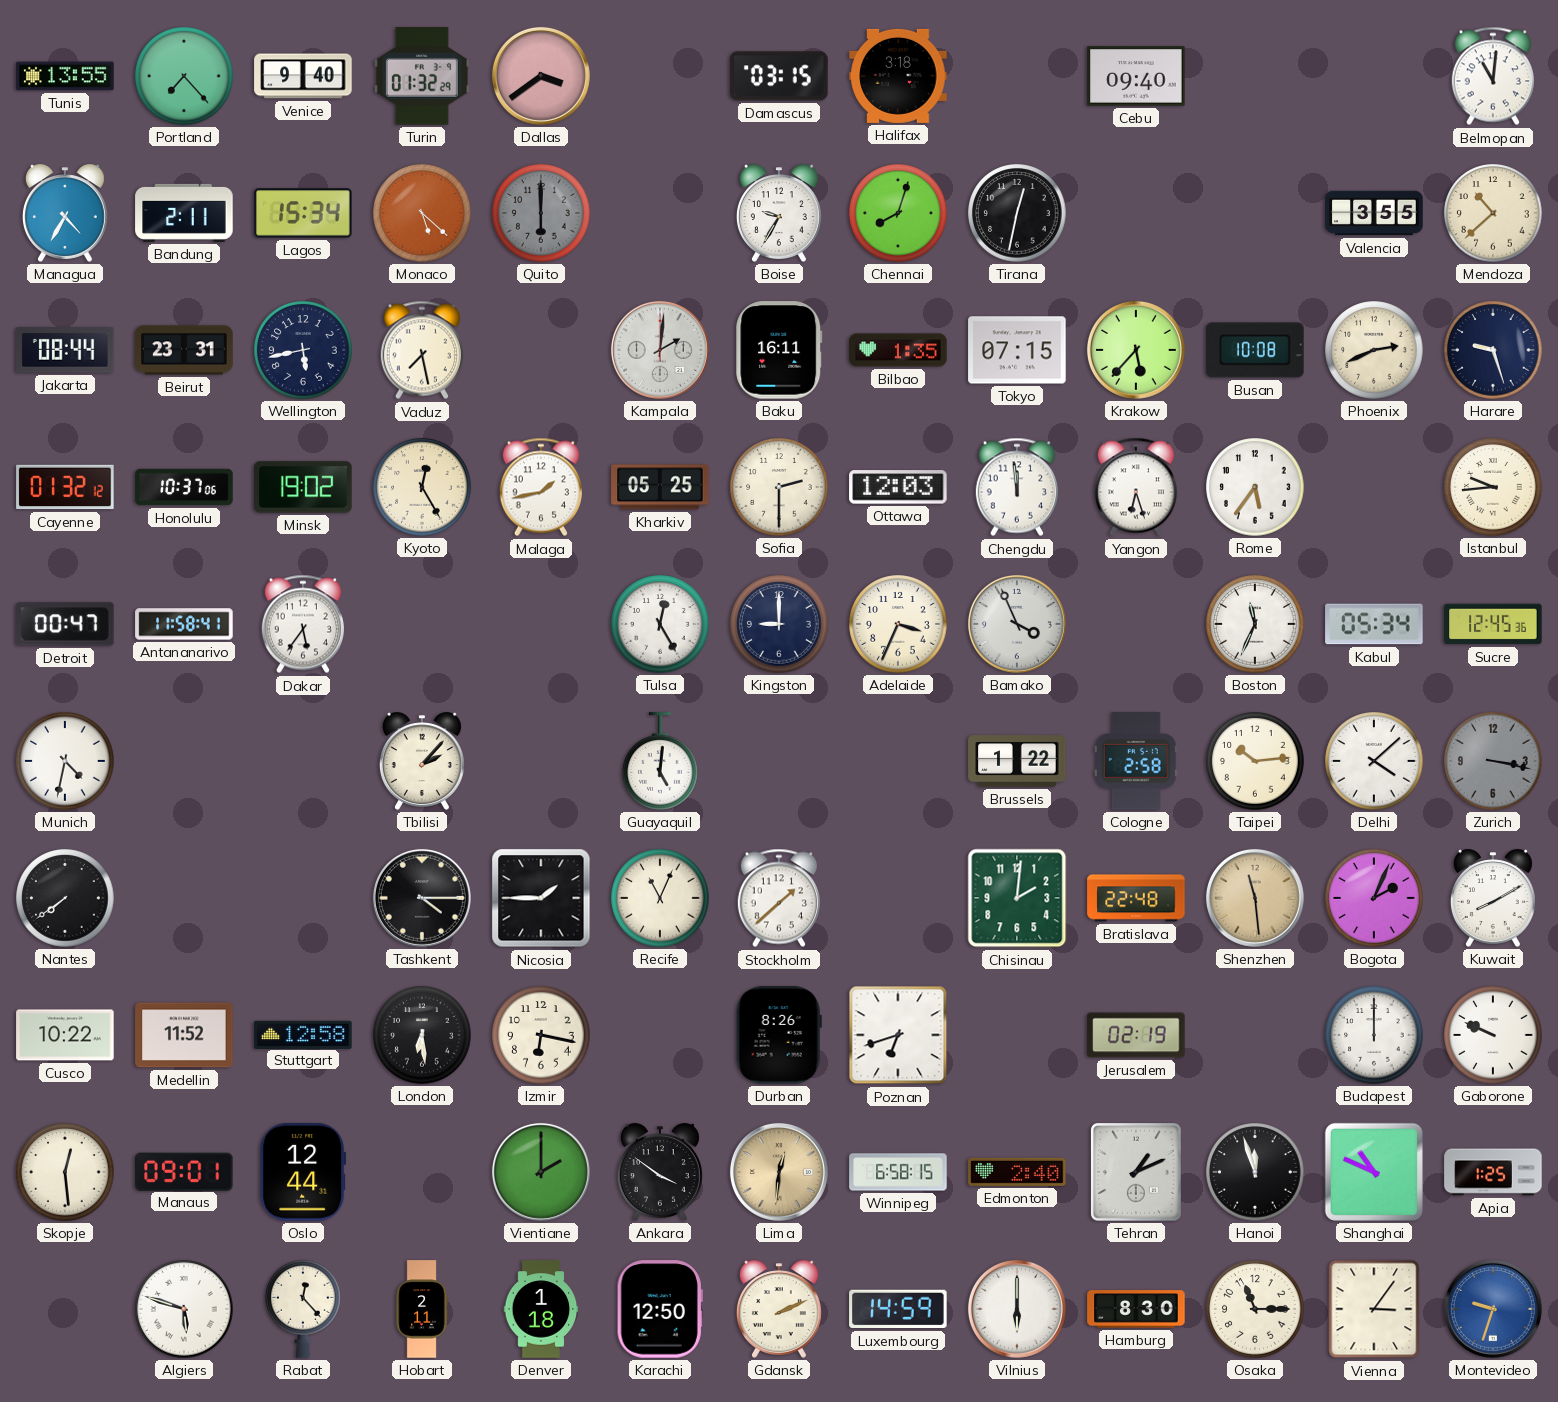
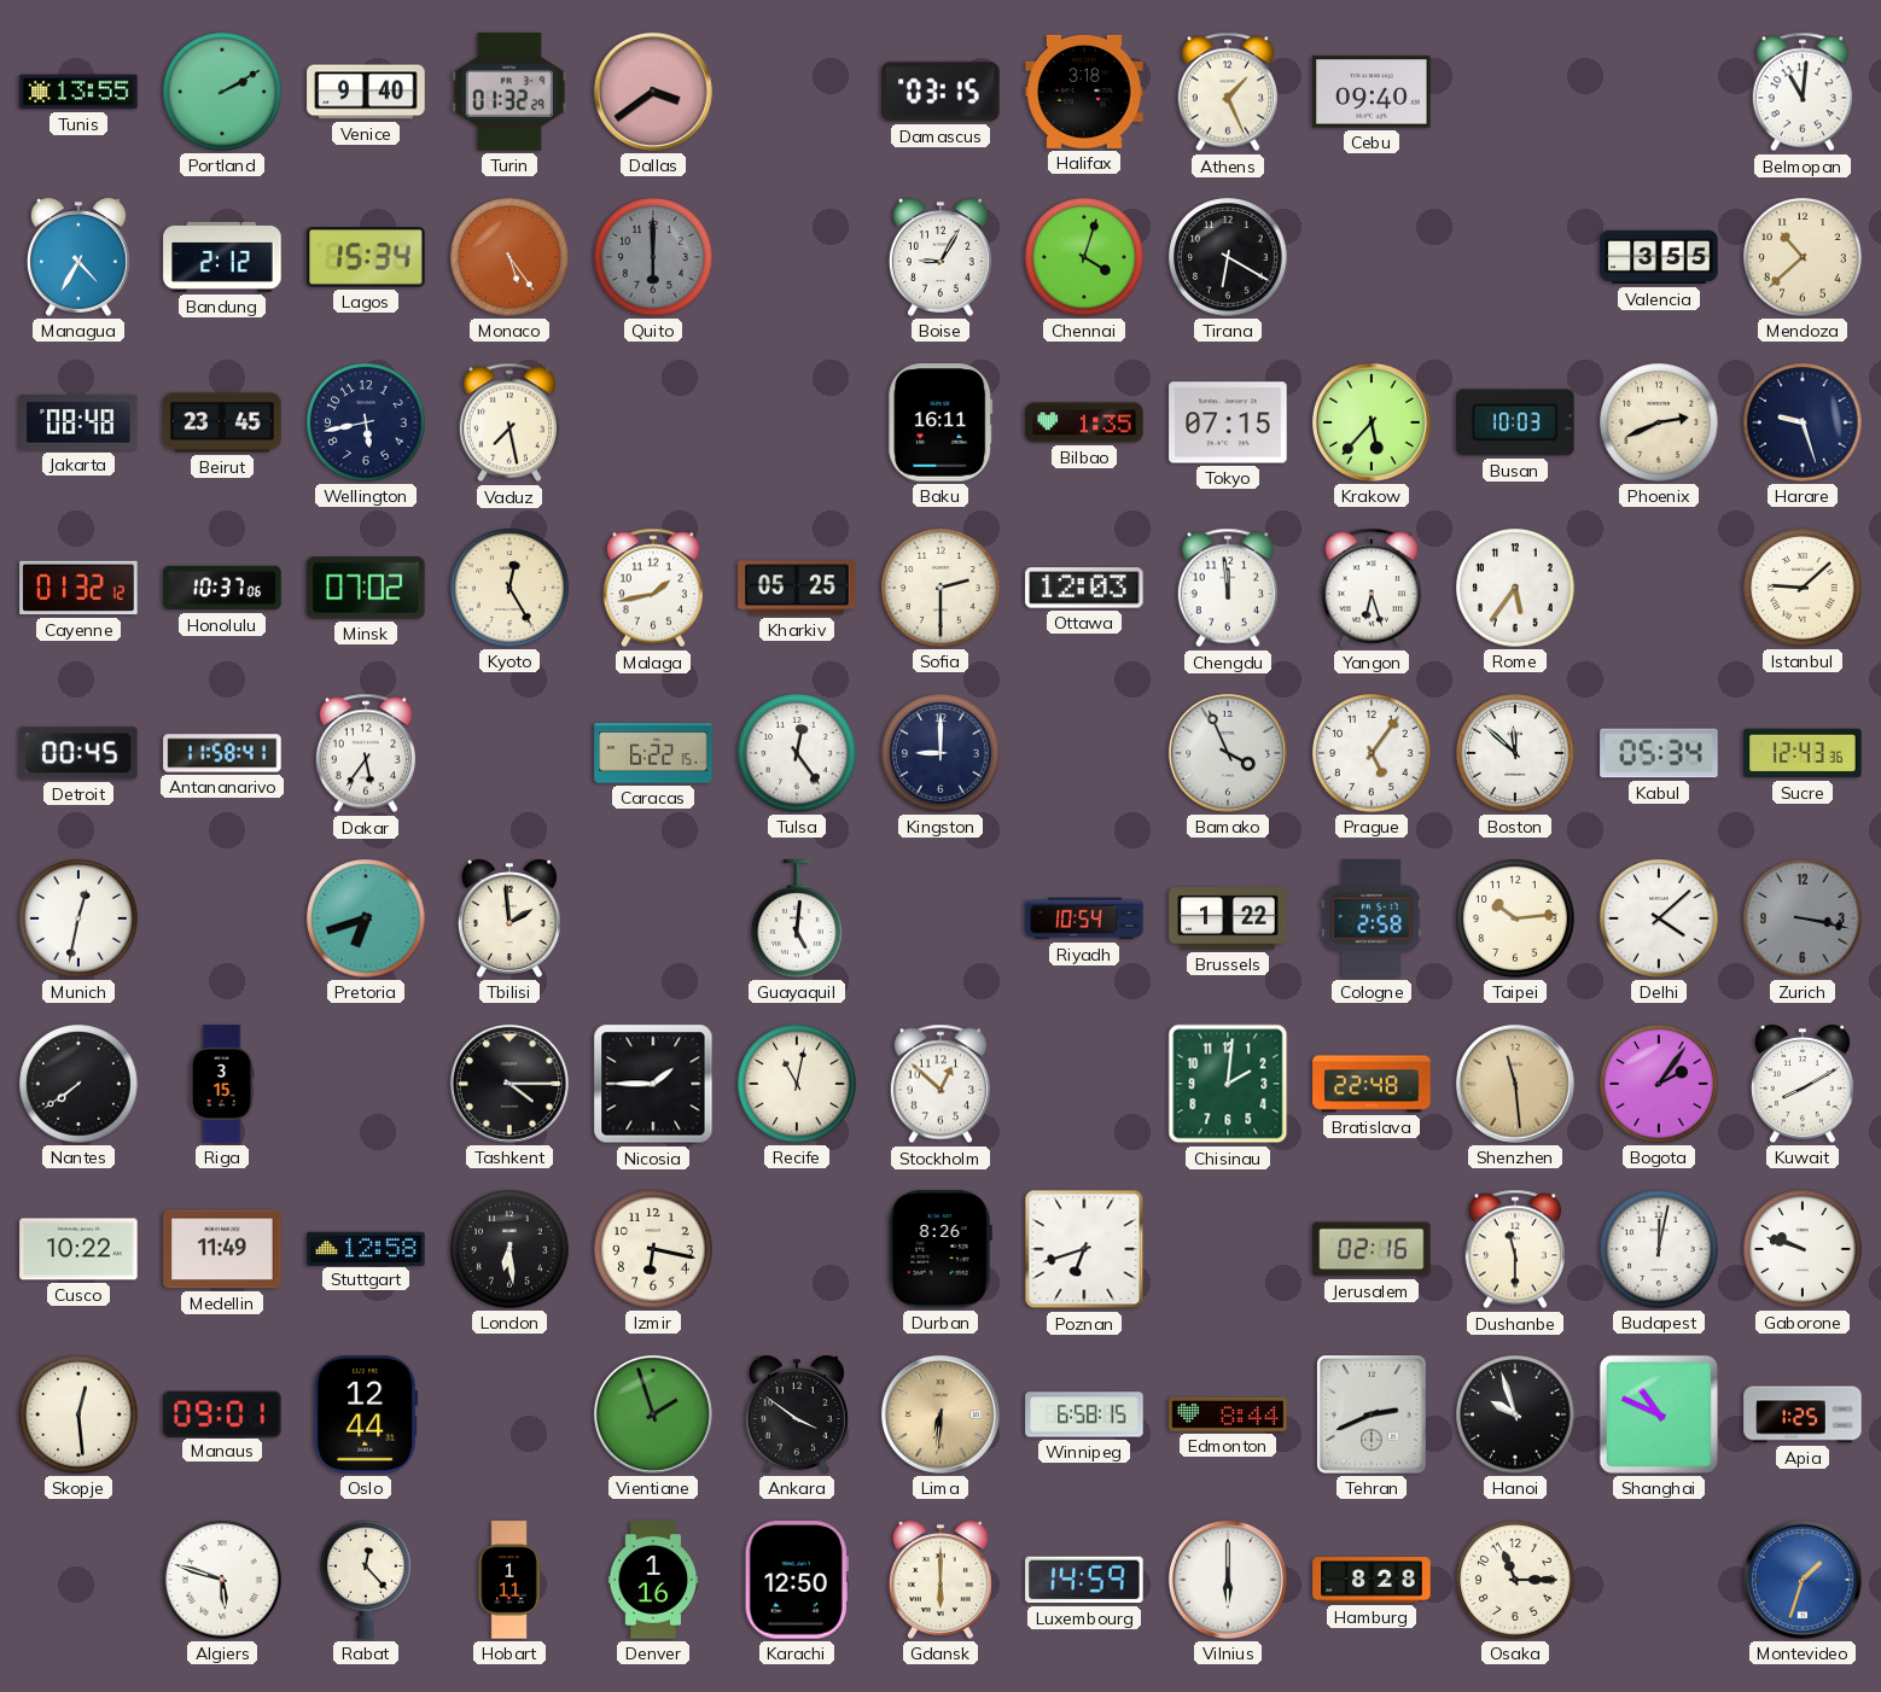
Portland: 7:23 -> 2:10 (222, 92)
Athens: none -> 1:26 (1228, 92)
Bandung: 2:11 -> 2:12 (222, 257)
Monaco: 5:22 -> 5:24 (509, 257)
Boise: 9:35 -> 9:05 (940, 257)
Chennai: 8:03 -> 4:03 (1084, 257)
Tirana: 12:32 -> 6:20 (1228, 257)
Jakarta: 08:44 -> 08:48 (78, 424)
Beirut: 23:31 -> 23:45 (222, 422)
Kampala: 2:01 -> none (660, 350)
Busan: 10:08 -> 10:03 (1515, 422)
Minsk: 19:02 -> 07:02 (366, 588)
Istanbul: 9:44 -> 9:08 (1803, 588)
Detroit: 00:47 -> 00:45 (78, 753)
Caracas: none -> 6:22 (653, 753)
Tulsa: 12:25 -> 12:24 (797, 753)
Adelaide: 3:34 -> none (898, 624)
Prague: none -> 5:06 (1372, 753)
Boston: 11:34 -> 11:52 (1515, 753)
Sucre: 12:45 -> 12:43 (1803, 753)
Munich: 4:32 -> 12:32 (78, 918)
Pretoria: none -> 6:42 (366, 918)
Tbilisi: 2:07 -> 1:59 (509, 918)
Riyadh: none -> 10:54 (1084, 918)
Riga: none -> 3:15 (222, 1084)
Recife: 11:04 -> 11:02 (797, 1084)
Stockholm: 1:38 -> 12:52 (940, 1084)
Bogota: 2:04 -> 2:06 (1659, 1084)
Medellin: 11:52 -> 11:49 (222, 1249)
Jerusalem: 02:19 -> 02:16 (1372, 1249)
Dushanbe: none -> 11:30 (1515, 1249)
Budapest: 12:00 -> 12:02 (1659, 1249)
Gaborone: 9:49 -> 9:48 (1803, 1249)
Vientiane: 2:00 -> 1:57 (653, 1414)
Lima: 12:31 -> 6:31 (940, 1414)
Edmonton: 2:40 -> 8:44 (1228, 1414)
Tehran: 1:11 -> 2:41 (1373, 1416)
Hanoi: 11:57 -> 9:57 (1515, 1414)
Hobart: 2:11 -> 1:11 (509, 1580)
Denver: 1:18 -> 1:16 (653, 1580)
Gdansk: 2:11 -> 6:00 (940, 1580)
Hamburg: 8:30 -> 8:28 (1372, 1580)
Vienna: 3:06 -> none (1374, 1309)
Montevideo: 9:33 -> 1:33 (1803, 1580)
